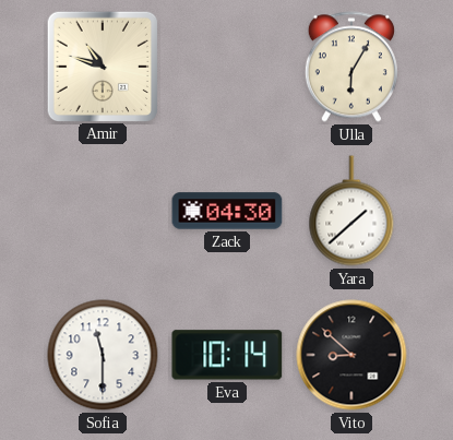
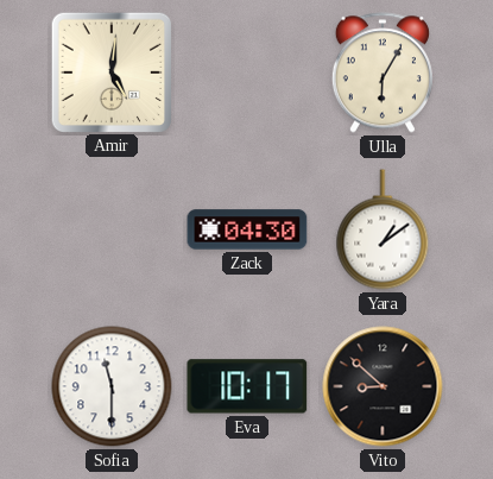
Amir: 10:48 -> 5:01 (110, 71)
Yara: 1:38 -> 1:09 (383, 229)
Eva: 10:14 -> 10:17 (247, 386)
